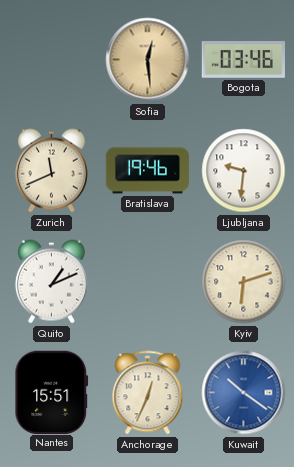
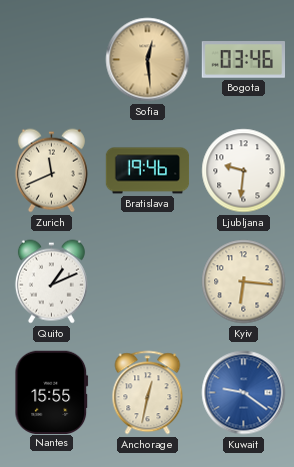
Kyiv: 6:12 -> 6:16 (244, 282)
Nantes: 15:51 -> 15:55 (52, 392)
Anchorage: 12:34 -> 12:32 (148, 393)
Kuwait: 10:21 -> 9:21 (244, 393)
